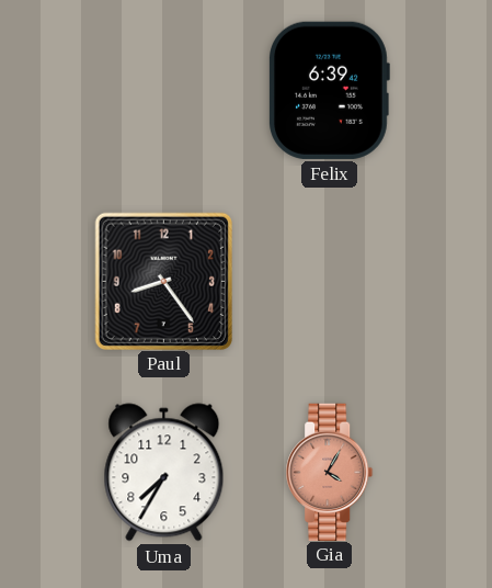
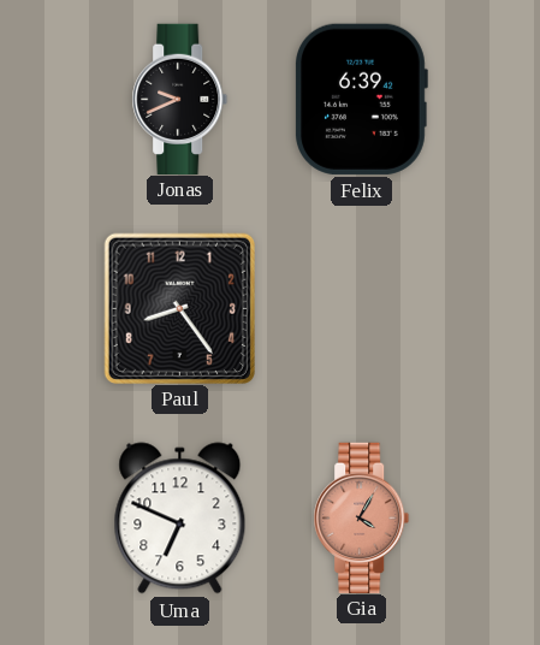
Jonas: none -> 9:41 (180, 99)
Uma: 7:35 -> 6:49 (180, 519)
